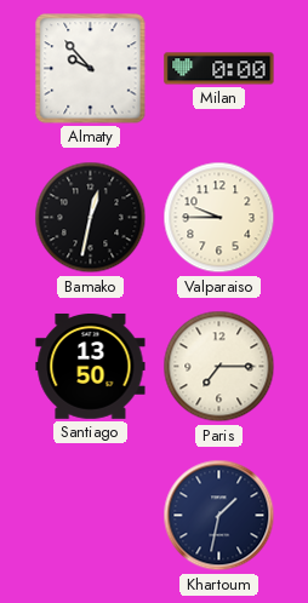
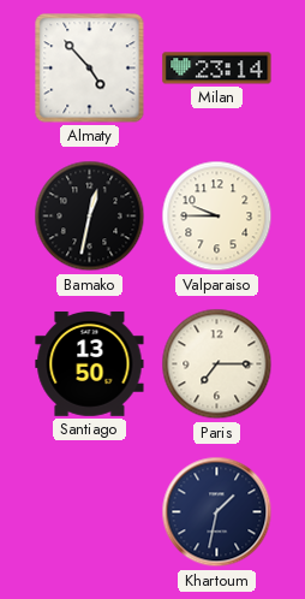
Almaty: 9:53 -> 4:53 (90, 69)
Milan: 0:00 -> 23:14 (217, 69)
